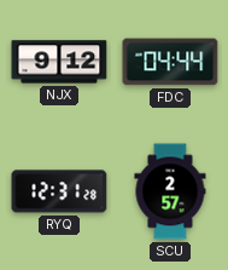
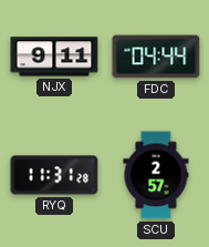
NJX: 9:12 -> 9:11 (54, 56)
RYQ: 12:31 -> 11:31 (54, 175)
